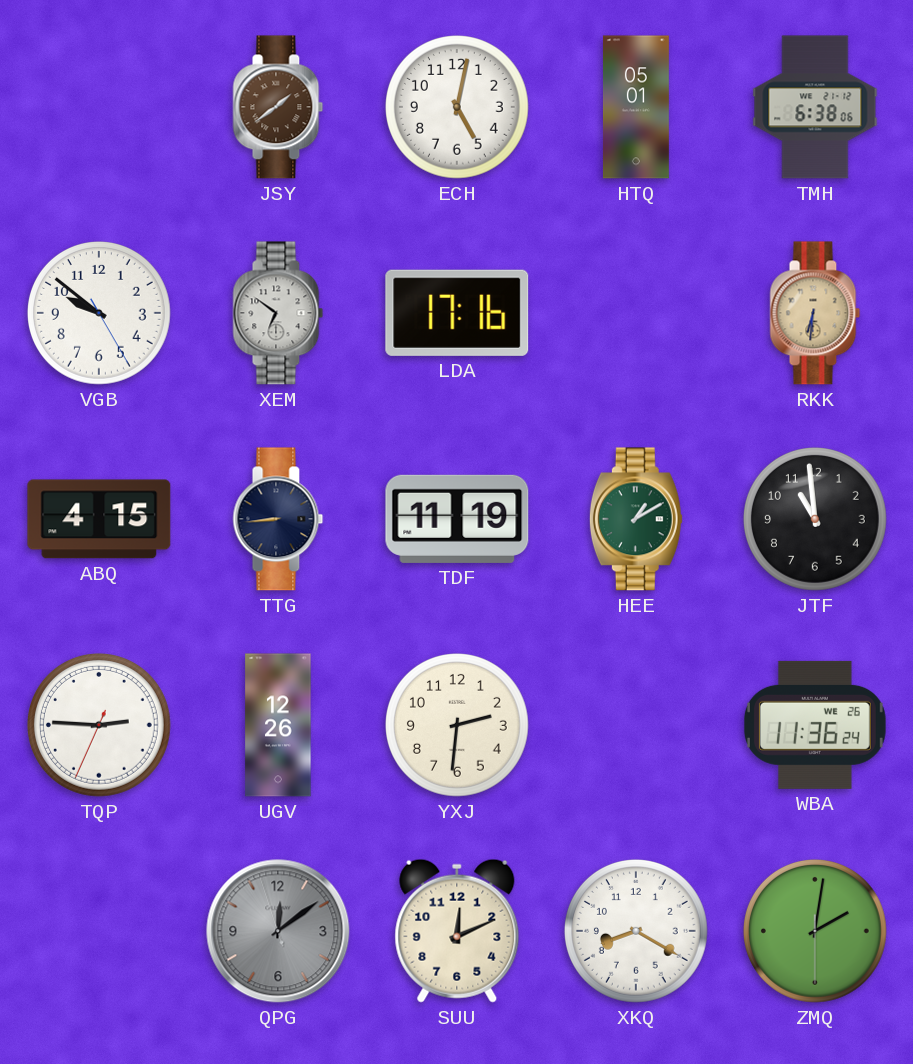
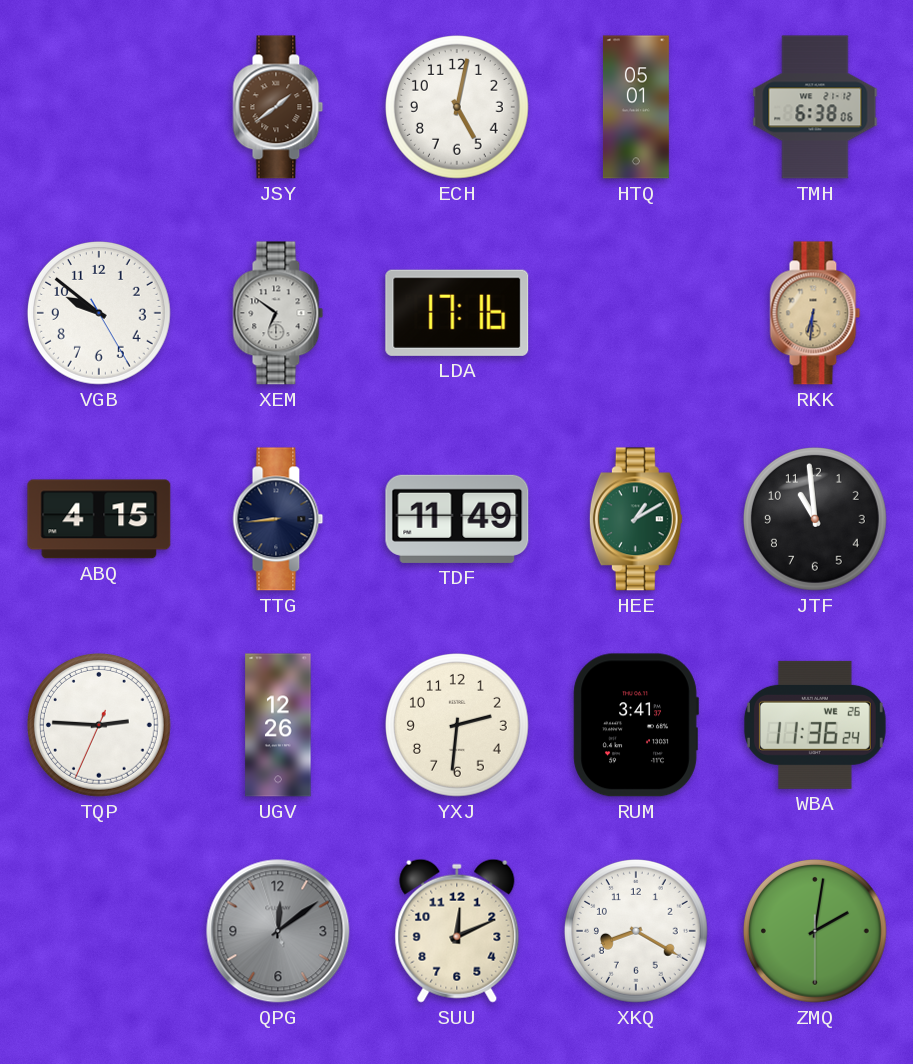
TDF: 11:19 -> 11:49 (457, 519)
RUM: none -> 3:41 (636, 725)
